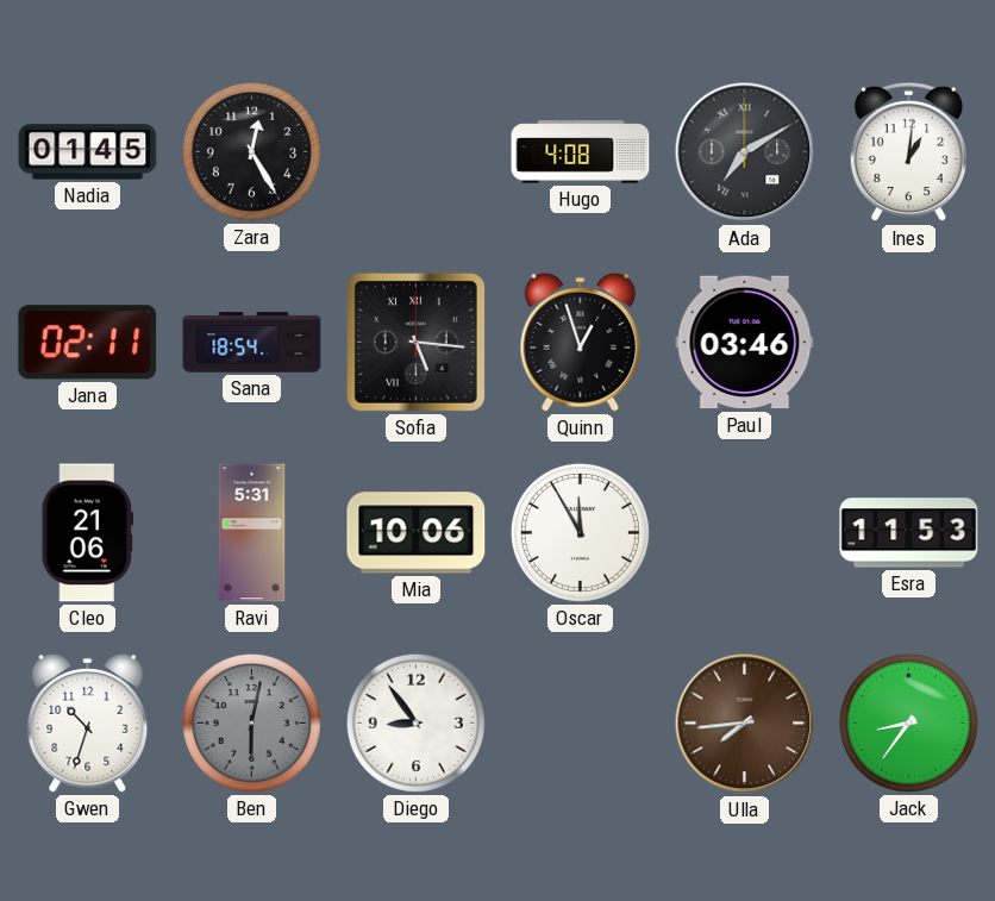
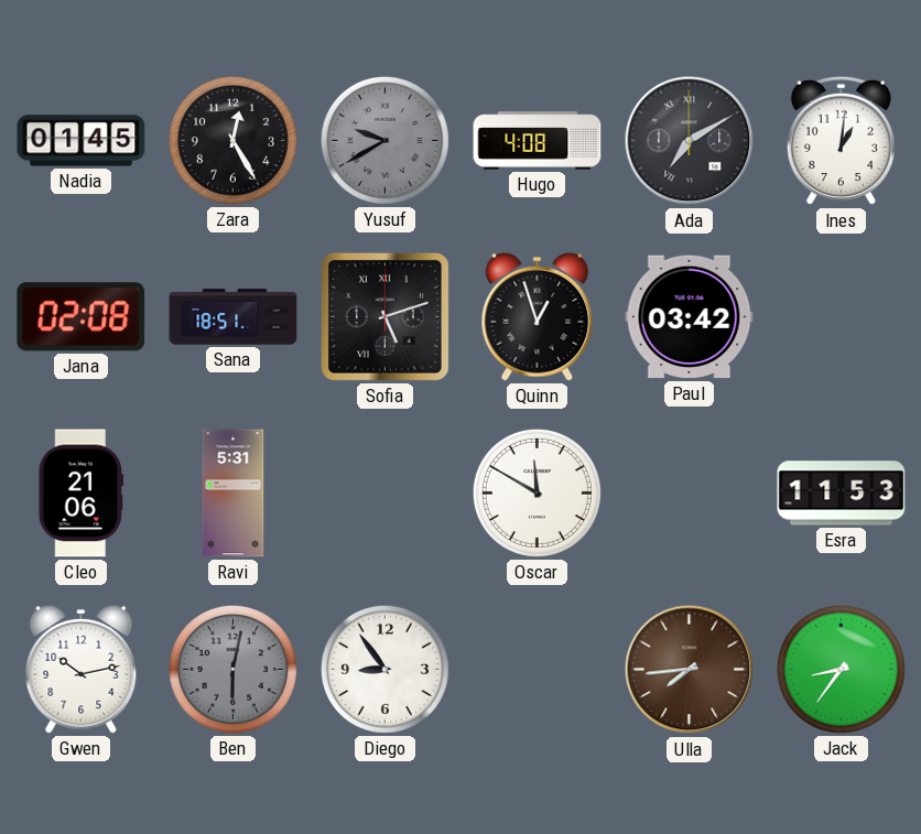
Yusuf: none -> 9:40 (384, 140)
Jana: 02:11 -> 02:08 (82, 317)
Sana: 18:54 -> 18:51 (234, 317)
Sofia: 5:16 -> 5:12 (384, 316)
Paul: 03:46 -> 03:42 (690, 317)
Mia: 10:06 -> none (417, 533)
Oscar: 11:55 -> 11:50 (537, 492)
Gwen: 10:33 -> 10:13 (82, 669)
